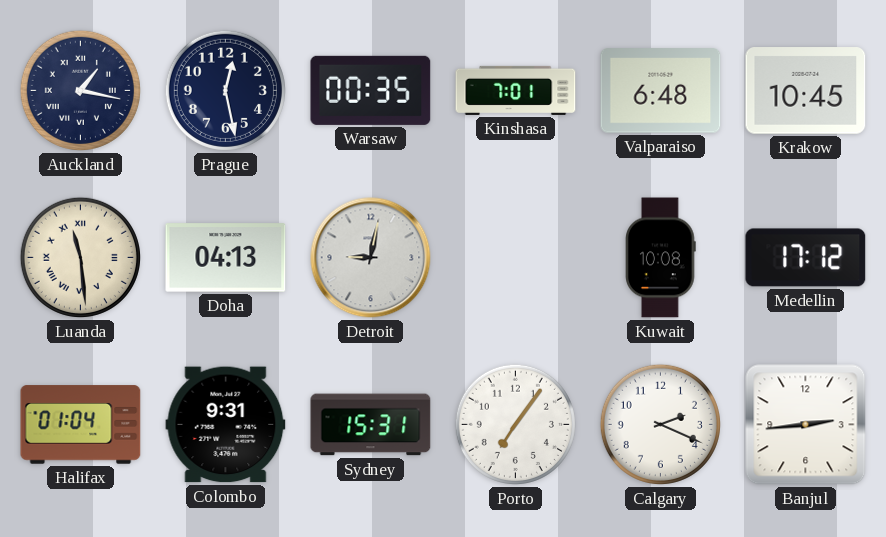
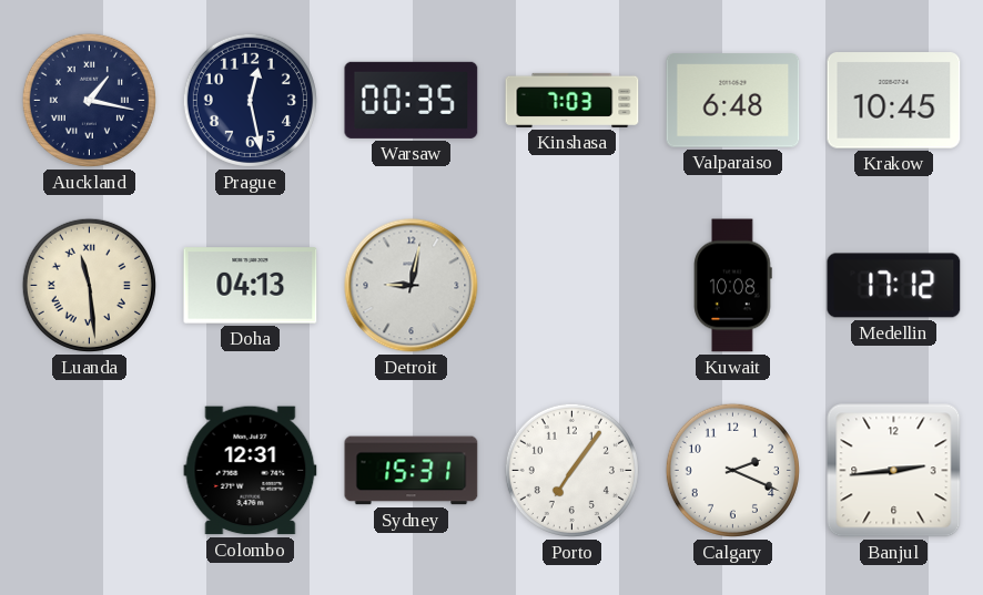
Kinshasa: 7:01 -> 7:03 (572, 100)
Halifax: 01:04 -> none (81, 425)
Colombo: 9:31 -> 12:31 (251, 471)
